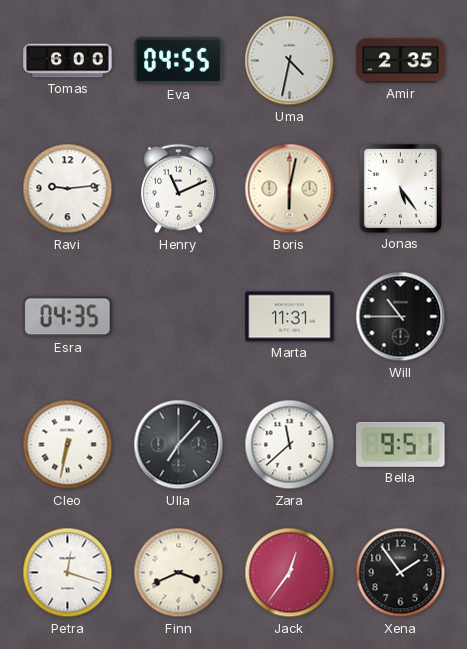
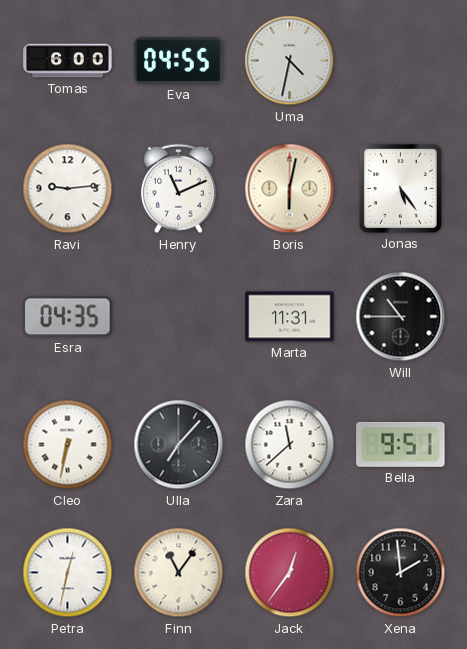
Amir: 2:35 -> none (401, 61)
Petra: 12:18 -> 12:32 (68, 573)
Finn: 3:41 -> 11:06 (179, 573)
Xena: 1:54 -> 1:59 (401, 573)
